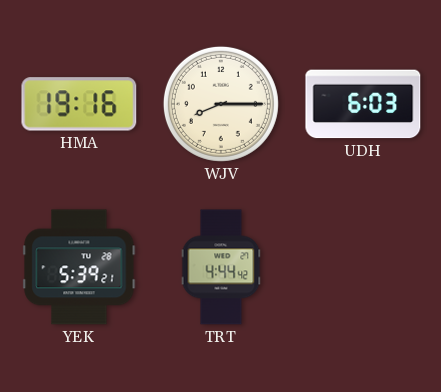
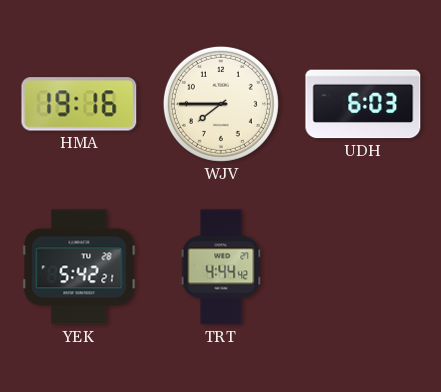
WJV: 8:15 -> 7:45 (221, 104)
YEK: 5:39 -> 5:42 (79, 267)
